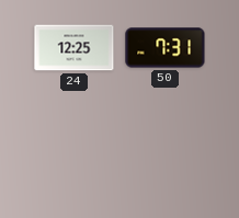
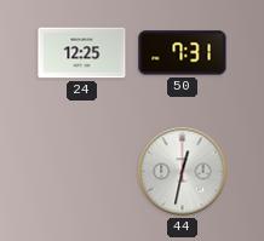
44: none -> 12:32 (183, 172)
